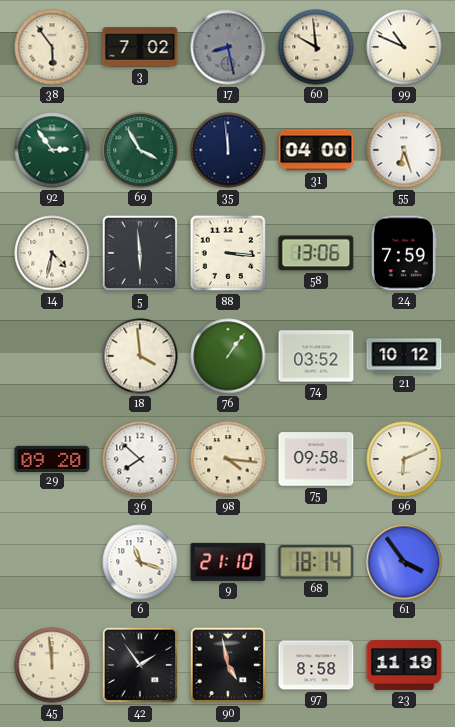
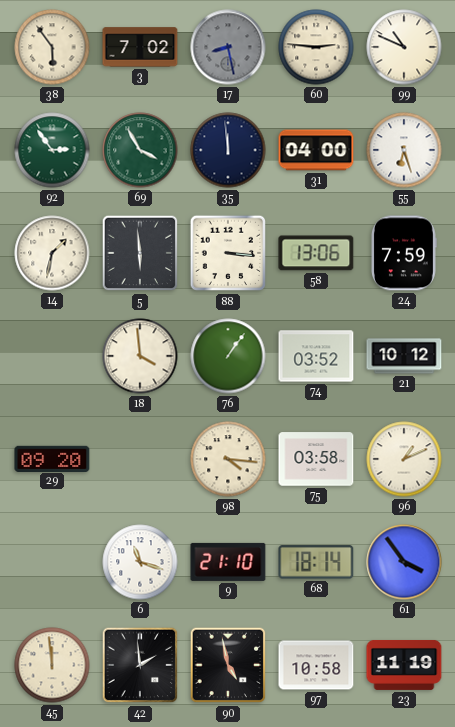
60: 9:59 -> 2:46 (316, 47)
14: 4:32 -> 1:32 (52, 253)
36: 7:52 -> none (140, 459)
75: 09:58 -> 03:58 (316, 459)
96: 6:11 -> 1:11 (404, 459)
42: 1:54 -> 1:59 (140, 665)
97: 8:58 -> 10:58 (316, 665)
